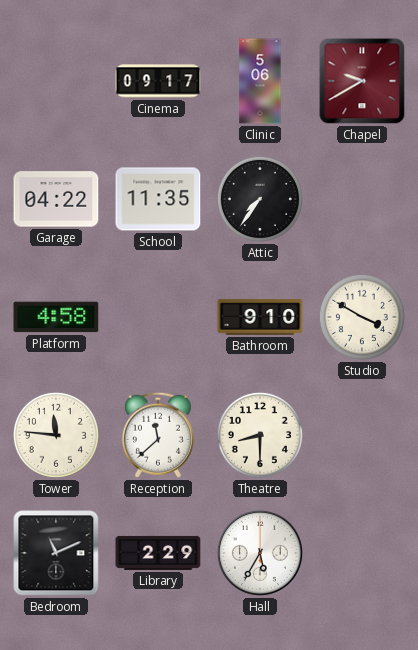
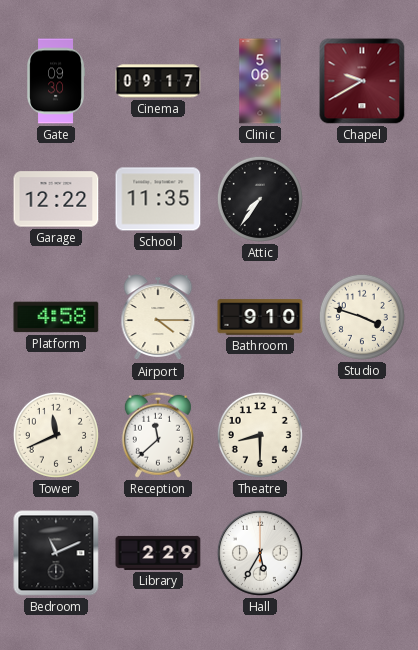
Gate: none -> 09:30 (55, 81)
Garage: 04:22 -> 12:22 (56, 199)
Airport: none -> 4:15 (158, 318)
Studio: 3:50 -> 3:48 (362, 317)
Tower: 11:46 -> 11:41 (56, 435)
